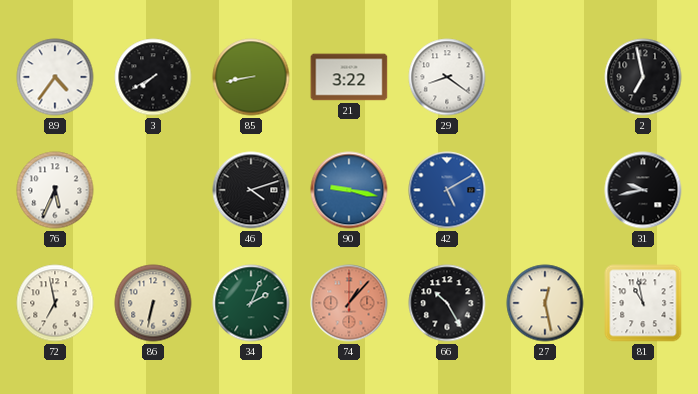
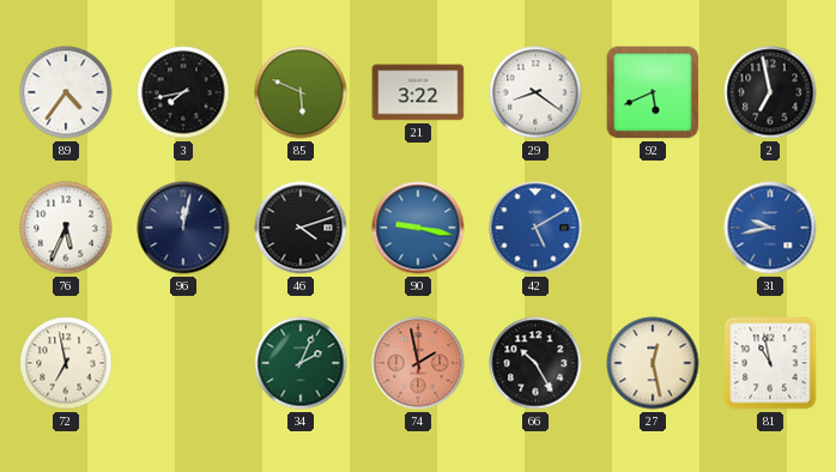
3: 7:40 -> 7:43 (183, 92)
85: 8:43 -> 5:49 (301, 92)
92: none -> 5:41 (653, 92)
96: none -> 12:02 (183, 228)
31 dial: black -> blue (770, 228)
86: 6:32 -> none (153, 303)
74: 1:07 -> 1:58 (418, 363)
